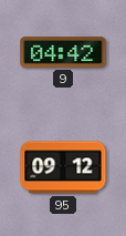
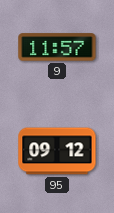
9: 04:42 -> 11:57 (57, 47)
